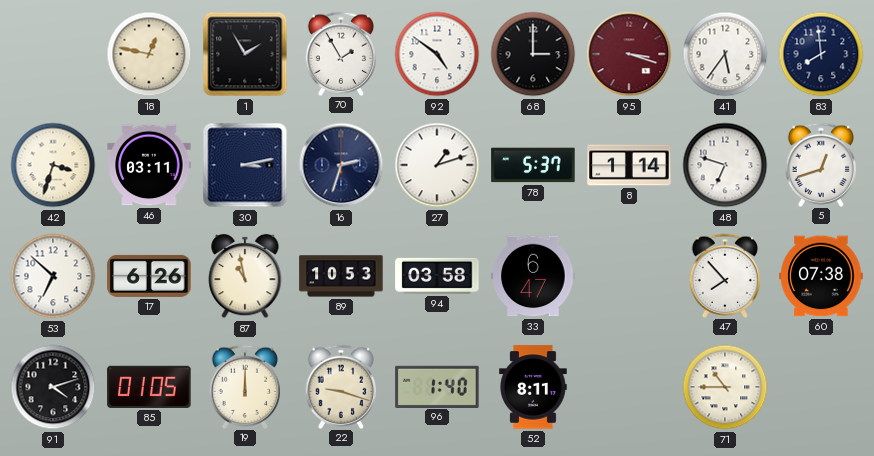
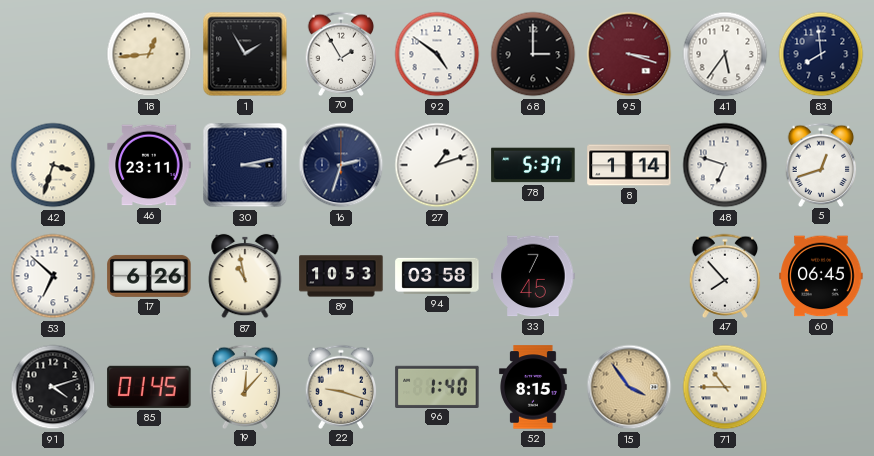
18: 12:47 -> 12:44 (149, 54)
46: 03:11 -> 23:11 (149, 165)
33: 6:47 -> 7:45 (533, 276)
60: 07:38 -> 06:45 (821, 276)
85: 01:05 -> 01:45 (149, 387)
19: 12:00 -> 12:07 (245, 386)
52: 8:11 -> 8:15 (533, 387)
15: none -> 3:54 (629, 387)
